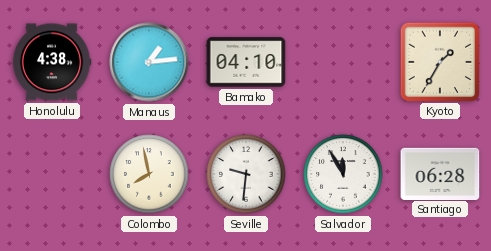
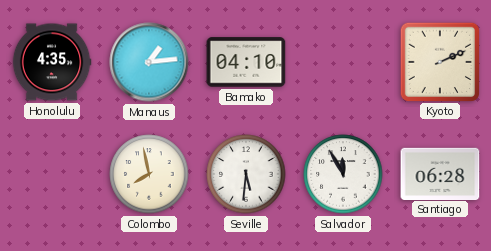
Honolulu: 4:38 -> 4:35 (52, 62)
Kyoto: 1:35 -> 2:11 (439, 61)
Seville: 9:31 -> 5:31 (246, 174)
